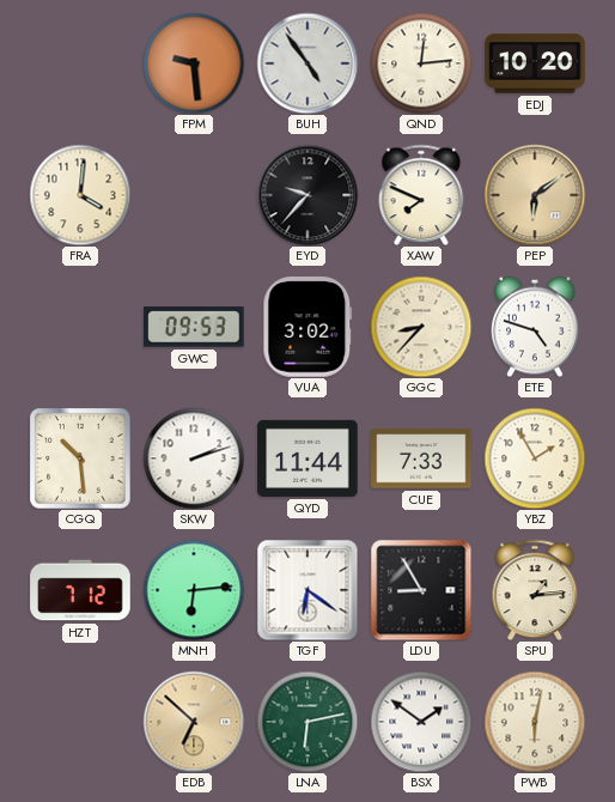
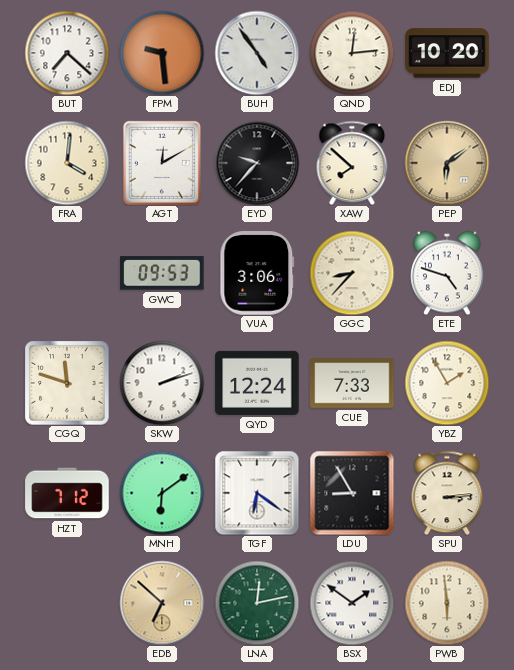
BUT: none -> 7:22 (67, 53)
AGT: none -> 12:10 (162, 163)
XAW: 7:49 -> 7:52 (352, 163)
VUA: 3:02 -> 3:06 (257, 273)
CGQ: 10:29 -> 11:48 (67, 383)
QYD: 11:44 -> 12:24 (257, 383)
MNH: 6:14 -> 6:09 (162, 493)
SPU: 1:14 -> 3:14 (447, 493)
LNA: 6:13 -> 12:13 (257, 603)
PWB: 6:02 -> 5:59 (447, 603)
